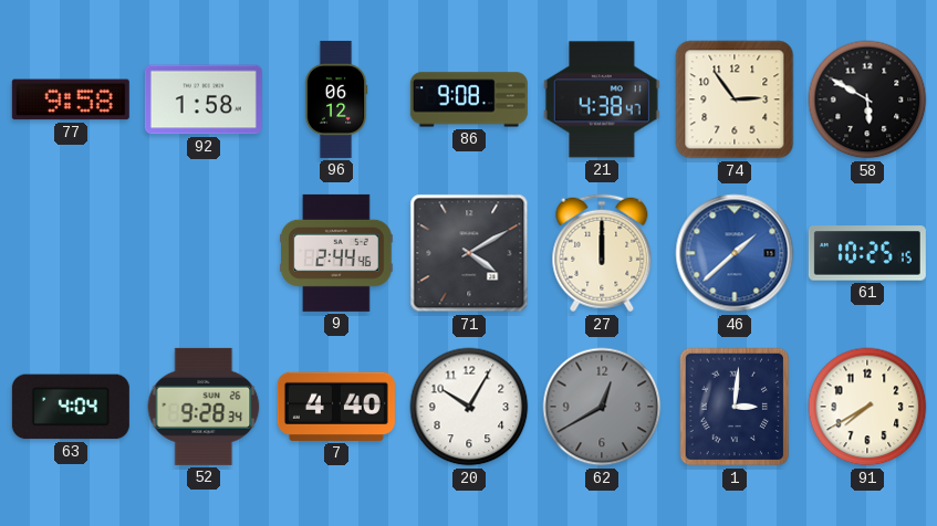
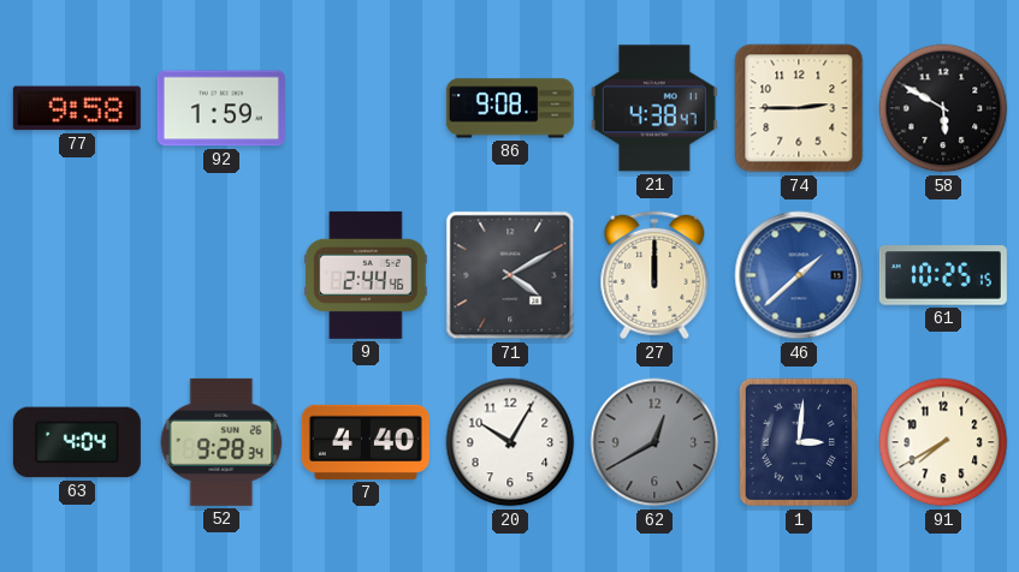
92: 1:58 -> 1:59 (221, 108)
96: 06:12 -> none (336, 99)
74: 2:54 -> 2:45 (799, 108)
